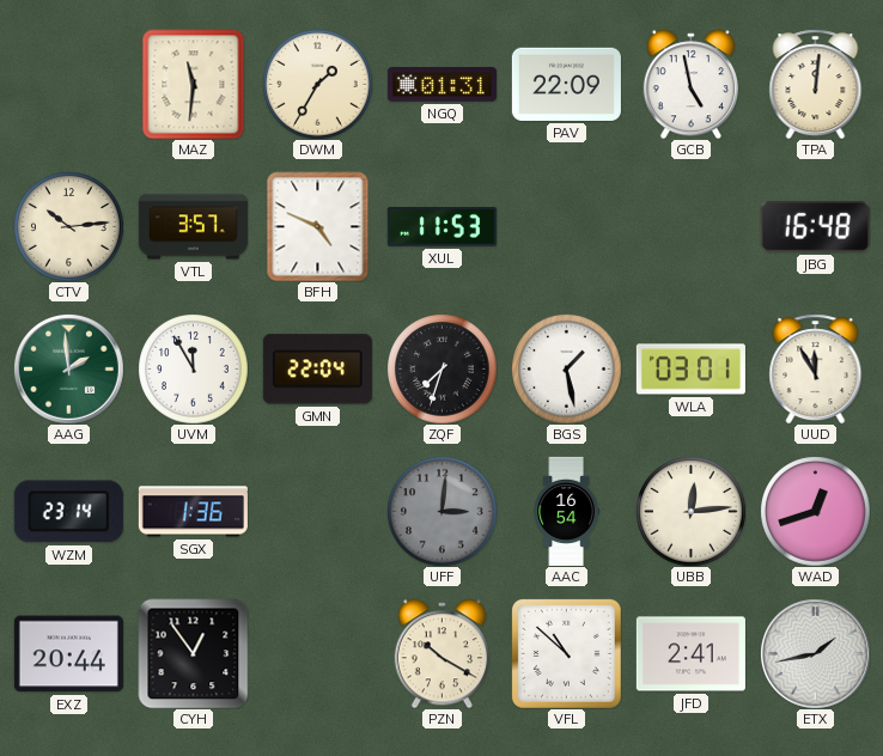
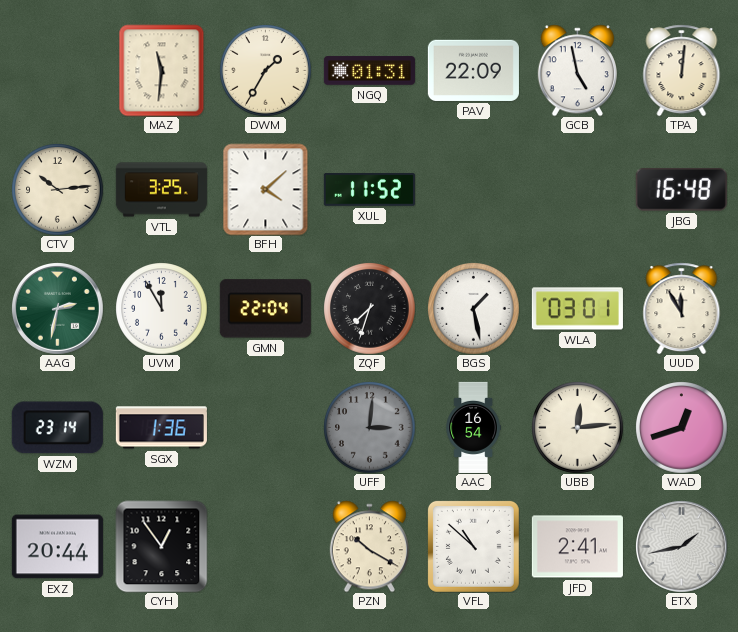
VTL: 3:57 -> 3:25 (161, 190)
BFH: 4:49 -> 4:08 (266, 189)
XUL: 11:53 -> 11:52 (369, 190)
AAG: 1:59 -> 2:32 (58, 309)
